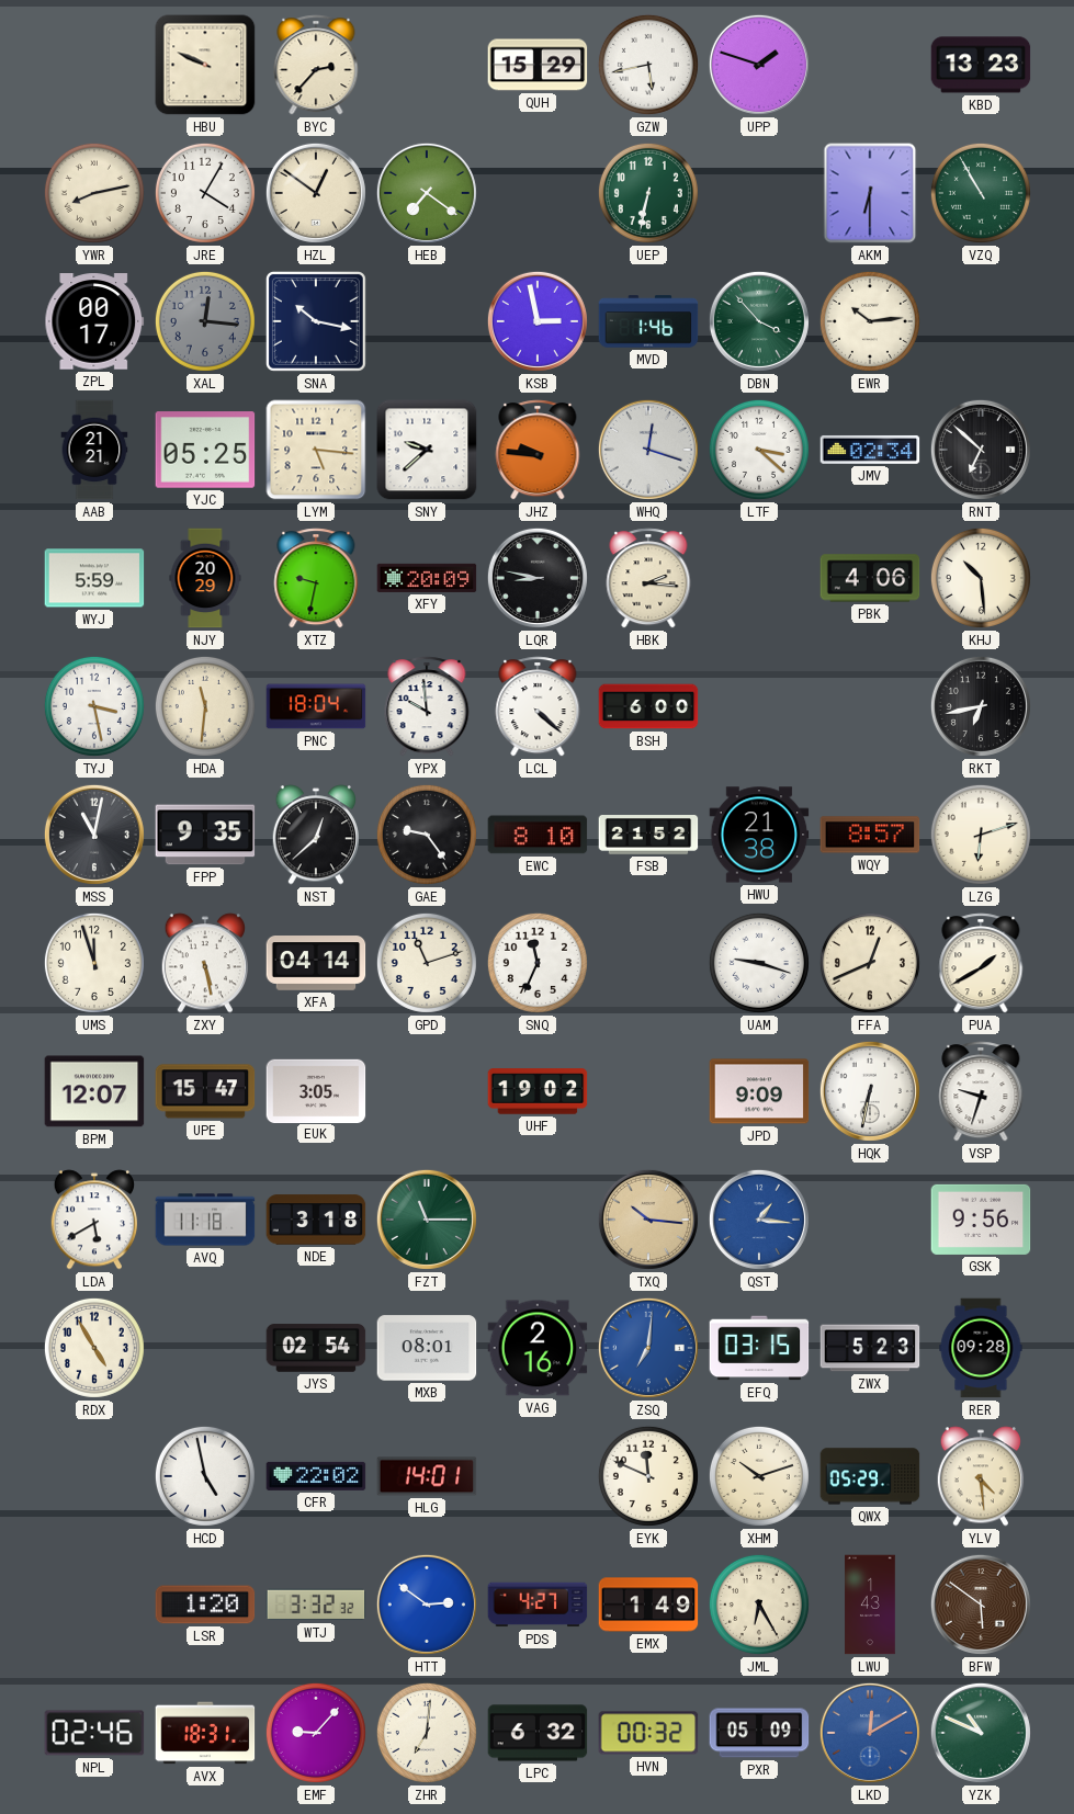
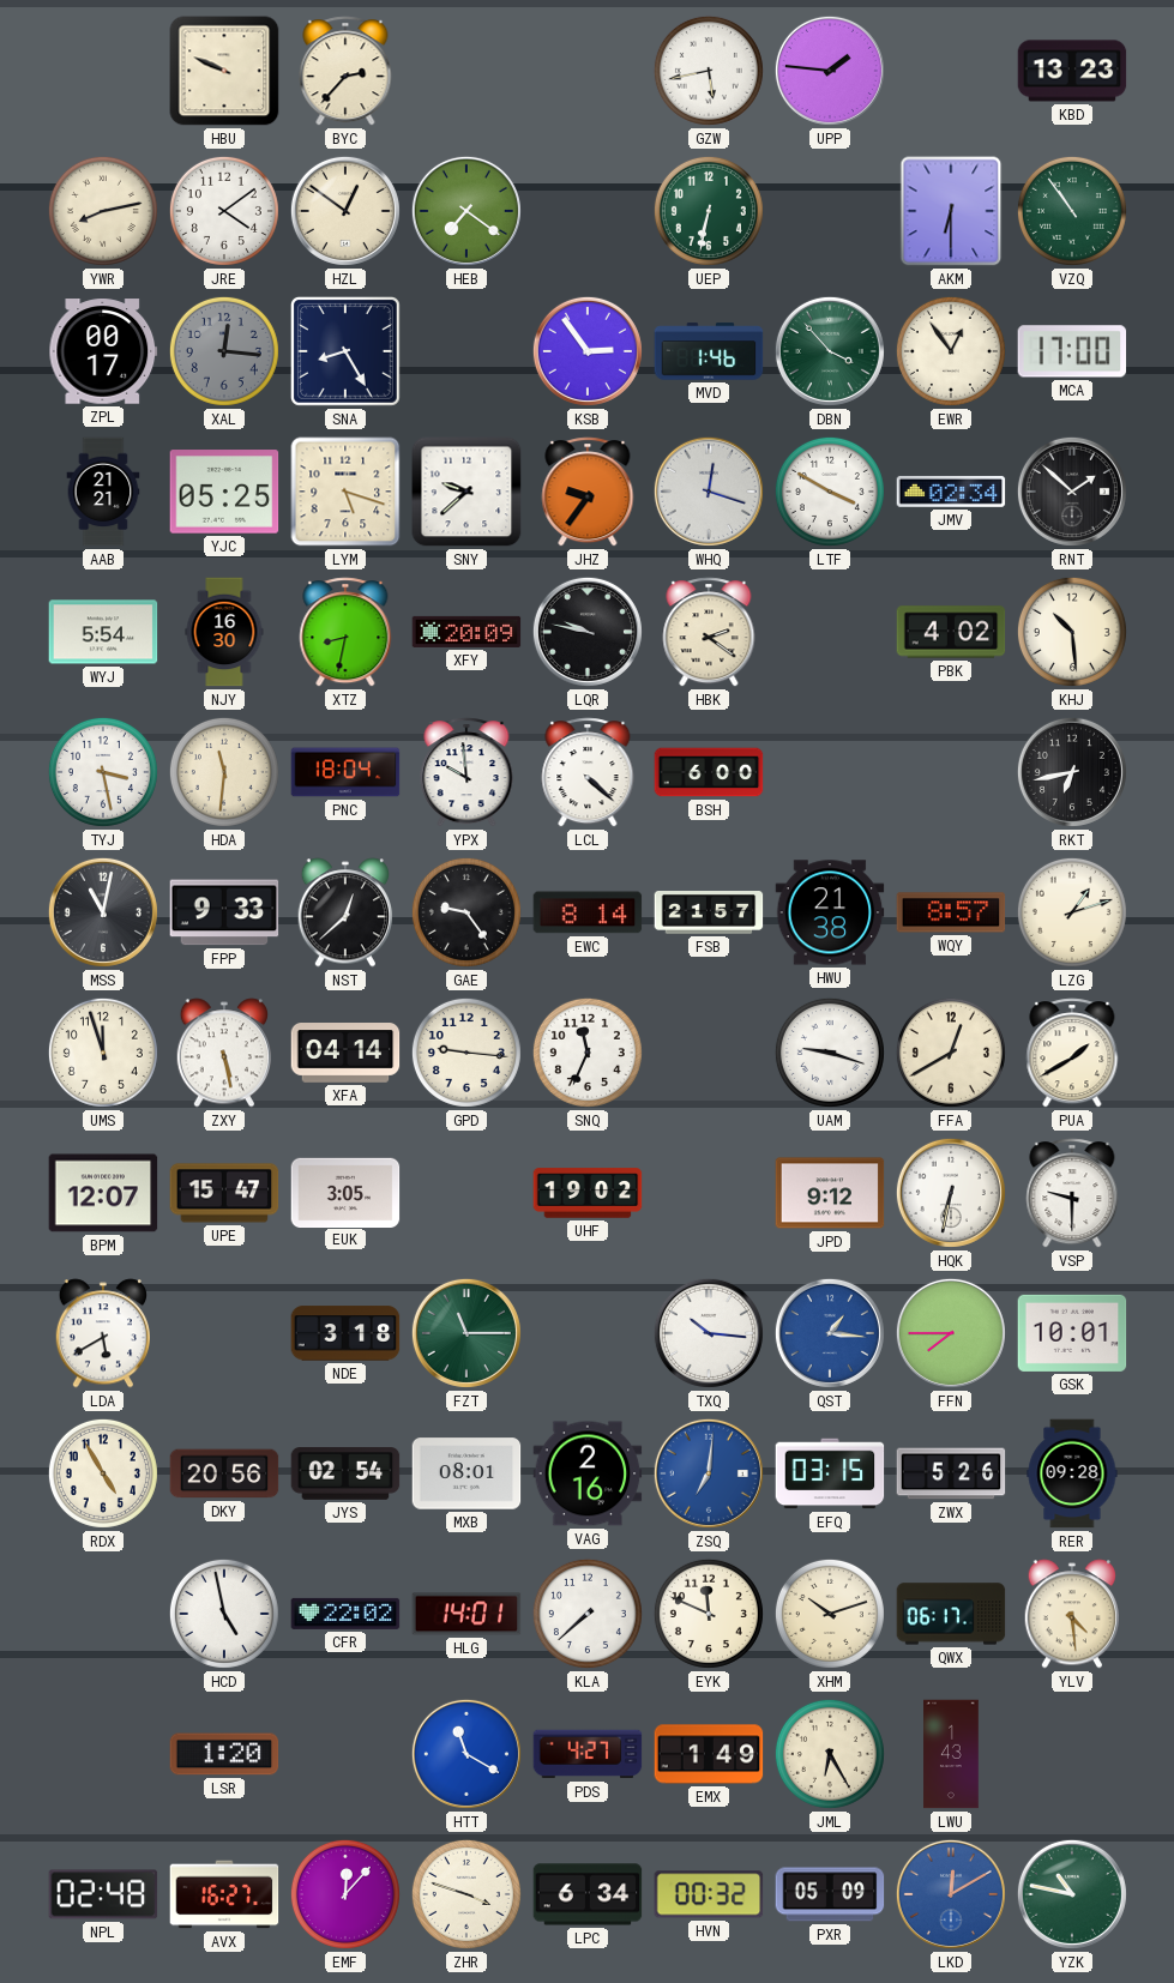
QUH: 15:29 -> none (538, 65)
UPP: 1:48 -> 1:46 (830, 71)
JRE: 4:05 -> 4:09 (224, 211)
VZQ: 10:55 -> 10:54 (1072, 211)
SNA: 10:17 -> 8:25 (345, 351)
KSB: 2:58 -> 2:54 (588, 351)
EWR: 10:14 -> 12:54 (951, 351)
MCA: none -> 17:00 (1072, 351)
LYM: 5:16 -> 5:18 (345, 492)
JHZ: 9:46 -> 9:36 (588, 492)
LTF: 3:22 -> 3:50 (830, 492)
RNT: 6:52 -> 1:52 (1072, 492)
WYJ: 5:59 -> 5:54 (103, 632)
NJY: 20:29 -> 16:30 (224, 632)
XTZ: 9:32 -> 8:32 (345, 632)
LQR: 8:47 -> 9:47 (588, 632)
HBK: 2:16 -> 2:21 (709, 632)
PBK: 4:06 -> 4:02 (951, 632)
FPP: 9:35 -> 9:33 (224, 912)
EWC: 8:10 -> 8:14 (588, 912)
FSB: 21:52 -> 21:57 (709, 912)
LZG: 6:12 -> 1:12 (1072, 912)
GPD: 11:12 -> 9:16 (466, 1053)
FFA: 12:41 -> 12:40 (951, 1053)
JPD: 9:09 -> 9:12 (830, 1193)
VSP: 9:33 -> 9:30 (1072, 1193)
AVQ: 11:18 -> none (205, 1220)
TXQ dial: champagne -> white (709, 1333)
FFN: none -> 7:45 (951, 1333)
GSK: 9:56 -> 10:01 (1072, 1333)
DKY: none -> 20:56 (224, 1473)
ZWX: 5:23 -> 5:26 (951, 1473)
KLA: none -> 7:38 (588, 1614)
QWX: 05:29 -> 06:17 (951, 1614)
WTJ: 3:32 -> none (316, 1605)
HTT: 2:51 -> 11:20 (466, 1754)
BFW: 5:51 -> none (981, 1605)
NPL: 02:46 -> 02:48 (103, 1894)
AVX: 18:31 -> 16:27 (224, 1894)
EMF: 9:07 -> 12:07 (345, 1894)
ZHR: 7:01 -> 3:48 (466, 1894)
LPC: 6:32 -> 6:34 (588, 1894)
YZK: 10:49 -> 10:47 (1072, 1894)
